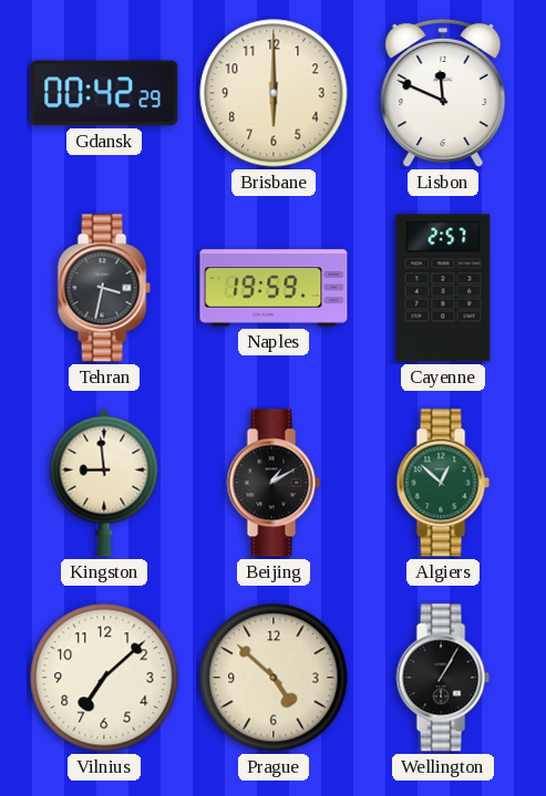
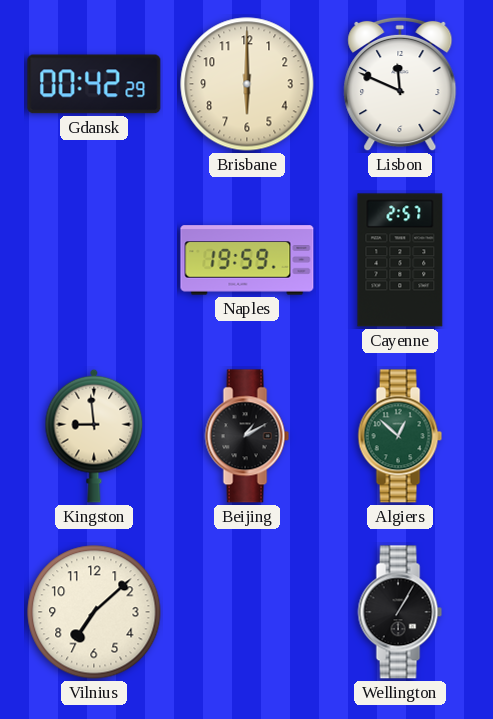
Tehran: 3:32 -> none (104, 288)
Prague: 4:52 -> none (274, 678)
